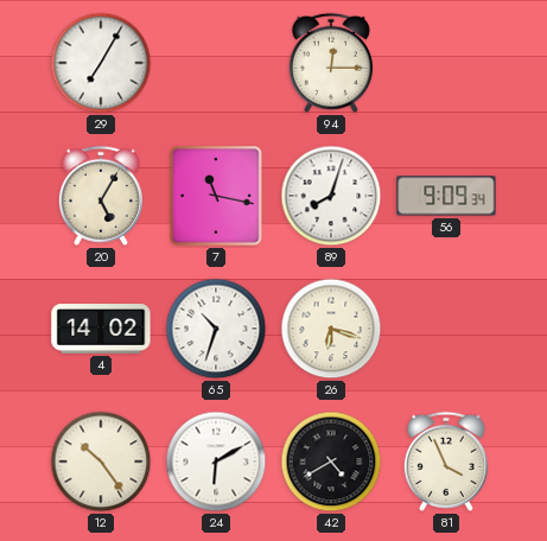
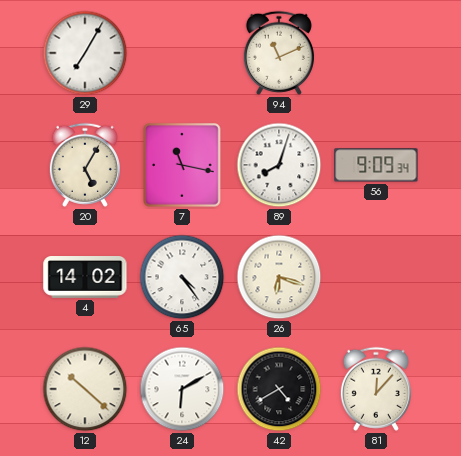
94: 12:15 -> 11:11 (279, 53)
65: 10:33 -> 4:24 (182, 277)
12: 10:24 -> 10:22 (85, 389)
81: 3:56 -> 12:07 (376, 389)
